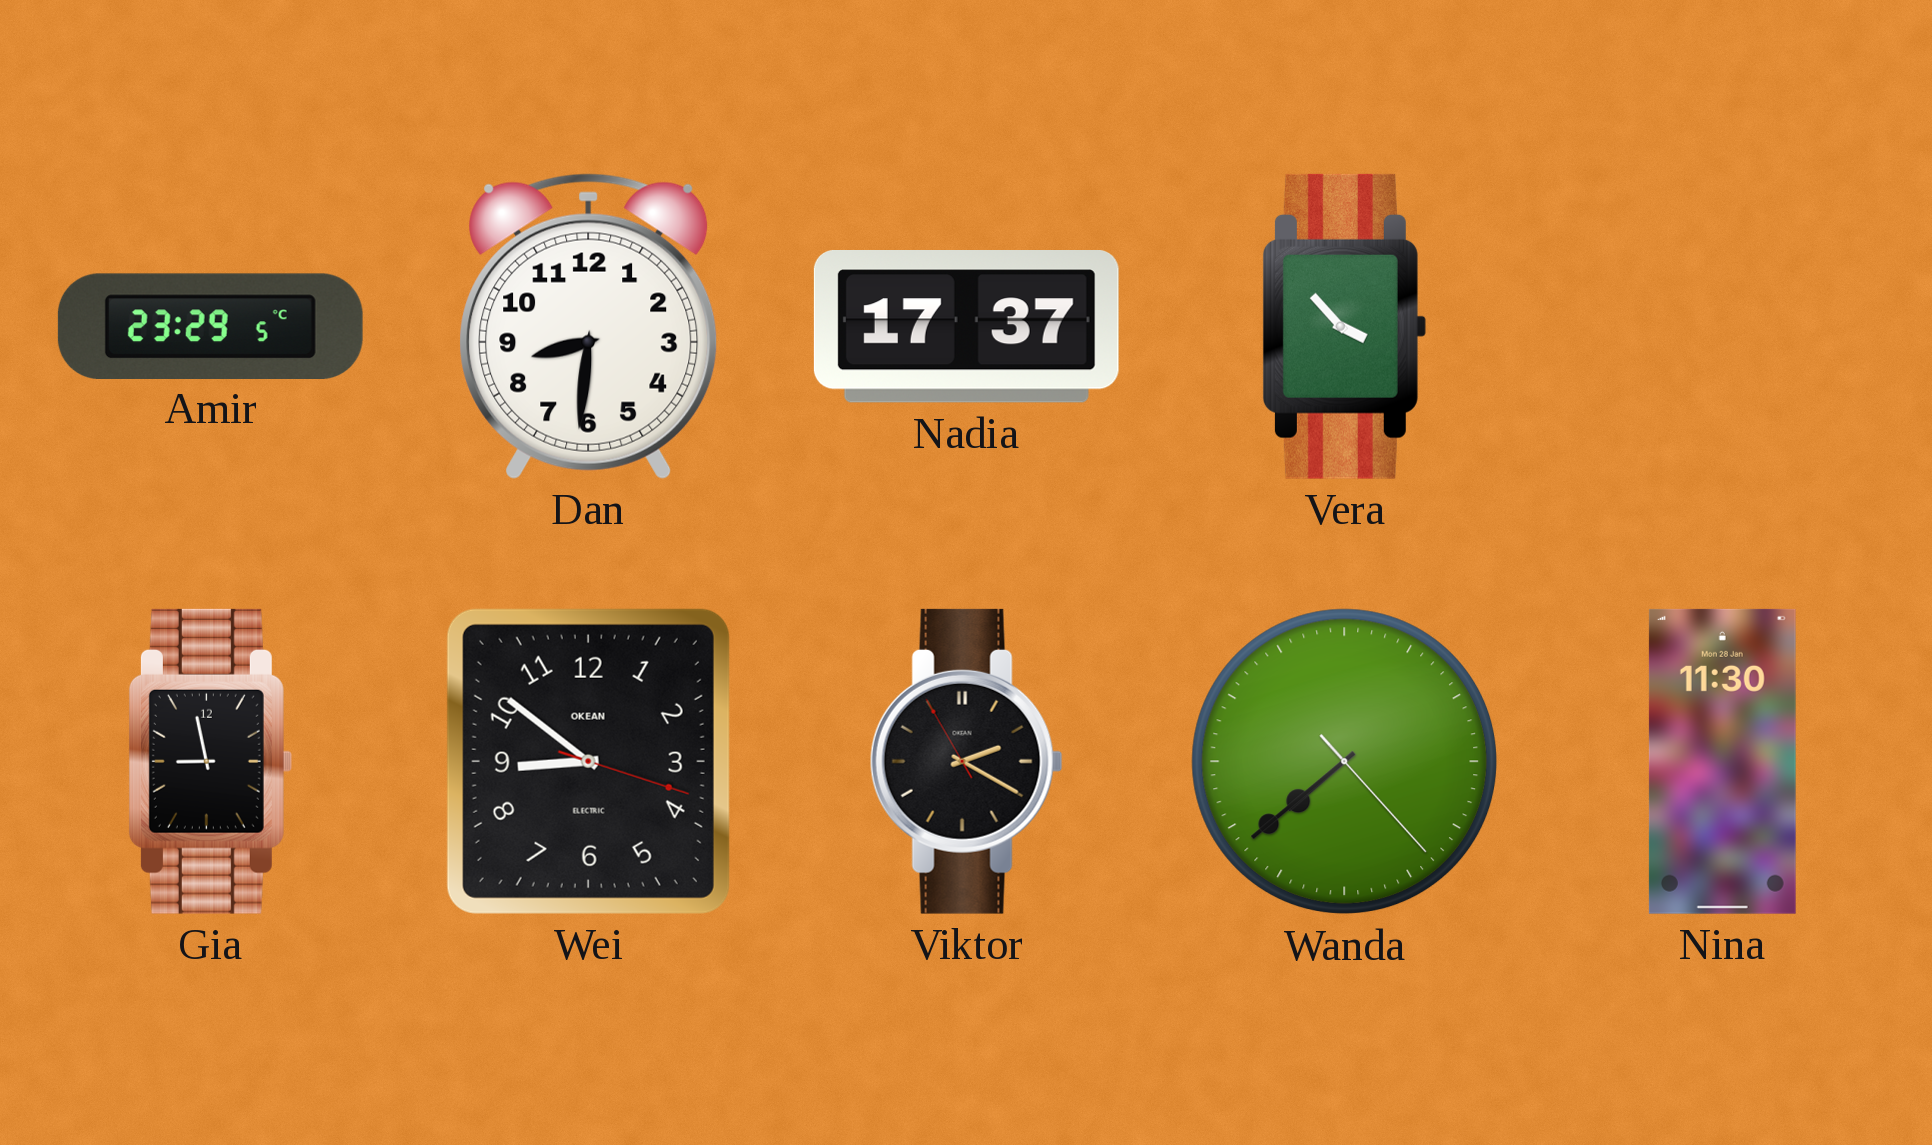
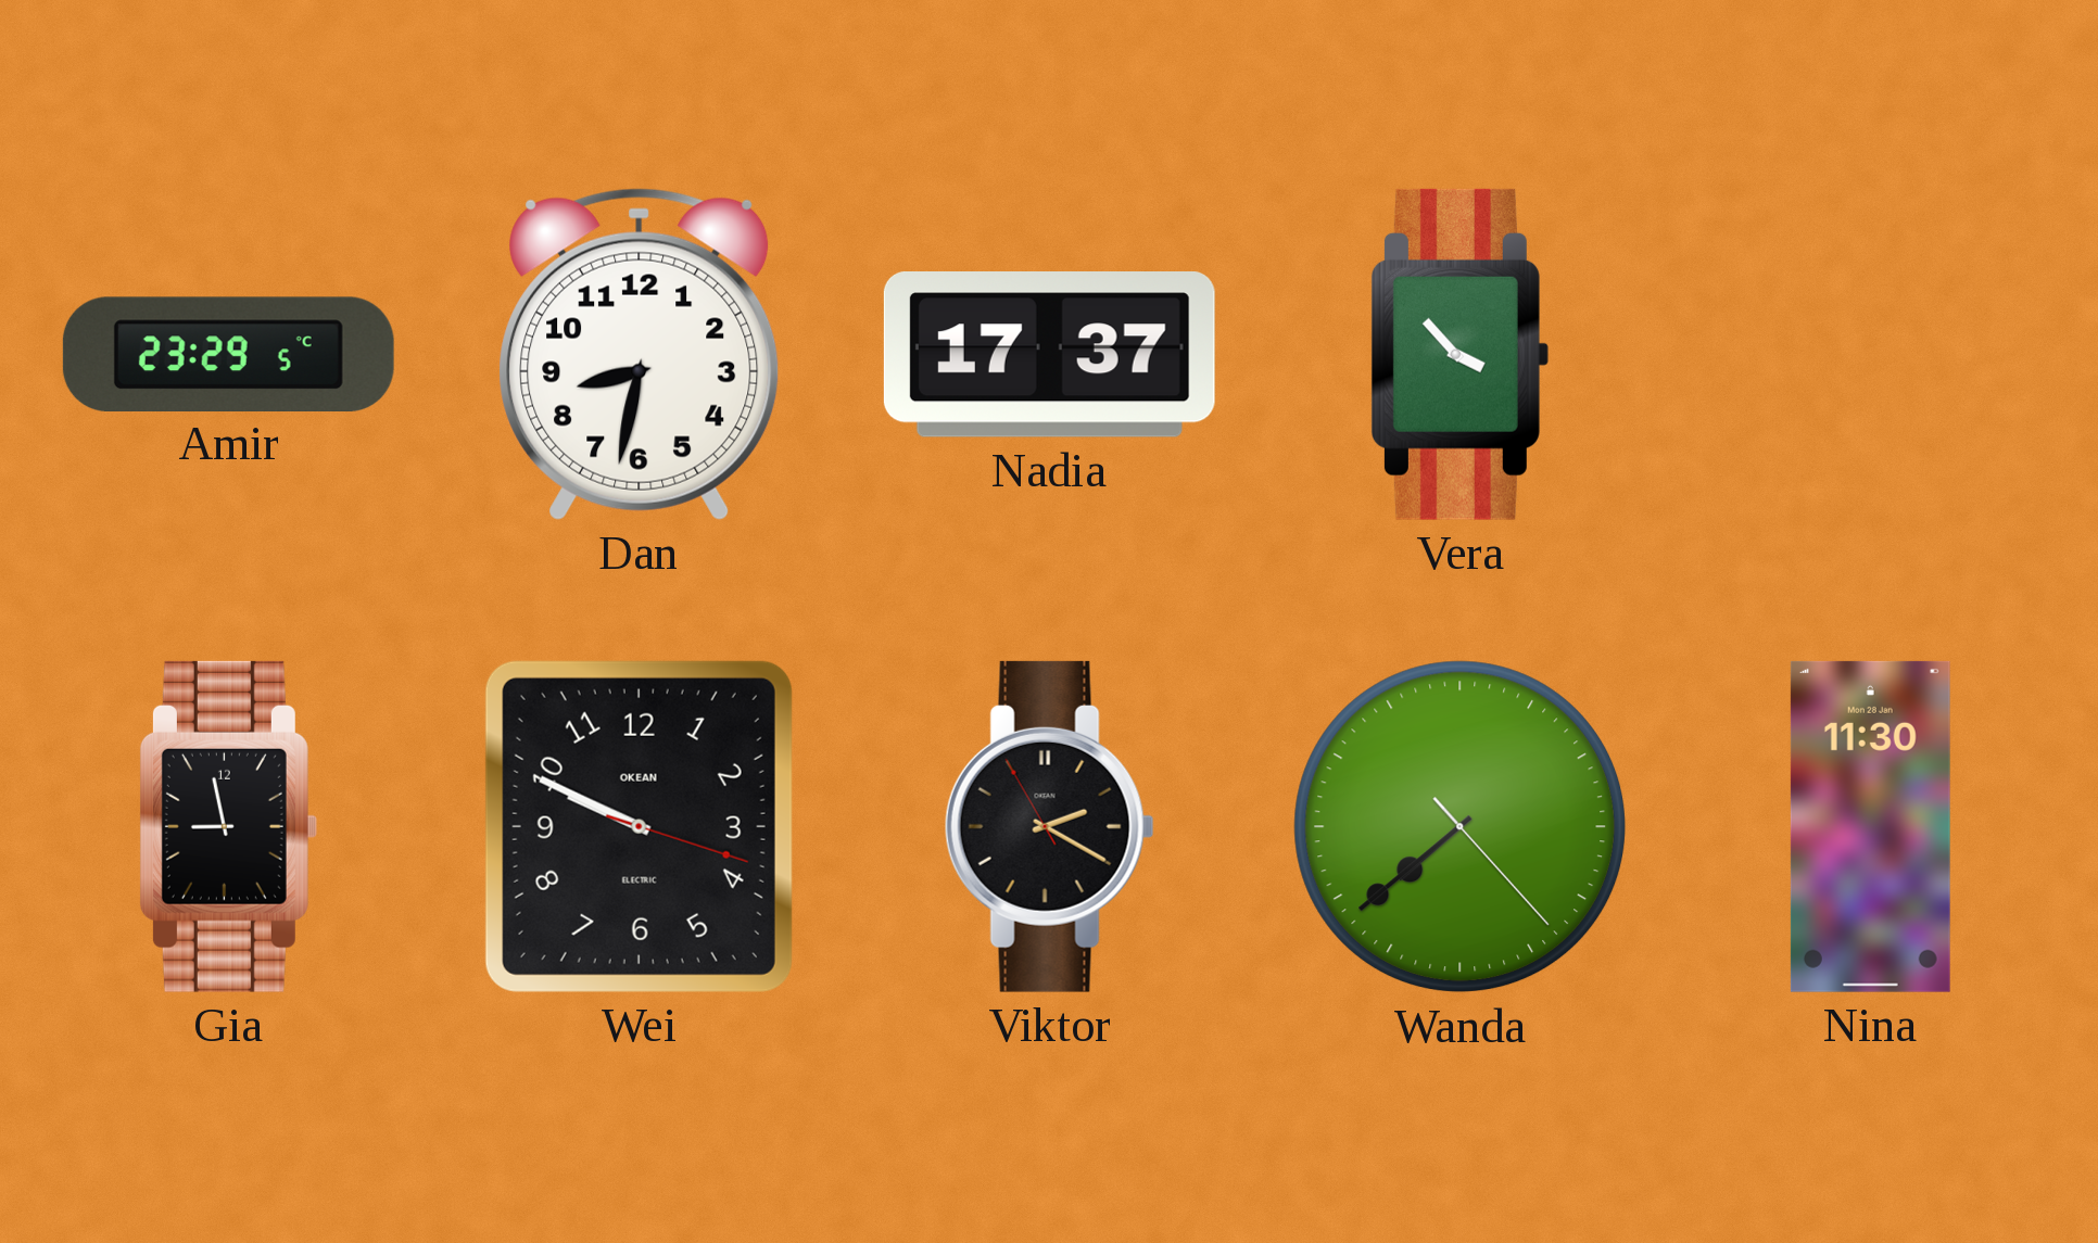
Dan: 8:31 -> 8:32 (640, 354)
Wei: 8:51 -> 9:49 (639, 826)
